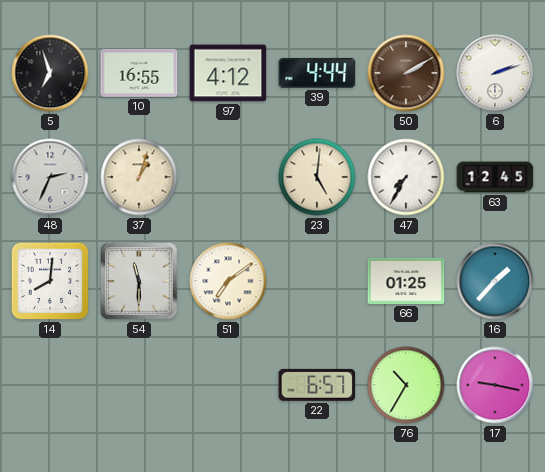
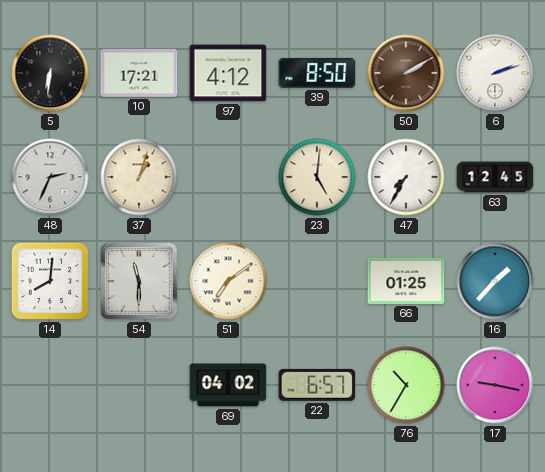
5: 6:57 -> 6:31 (50, 73)
10: 16:55 -> 17:21 (139, 73)
39: 4:44 -> 8:50 (317, 73)
69: none -> 04:02 (228, 385)
